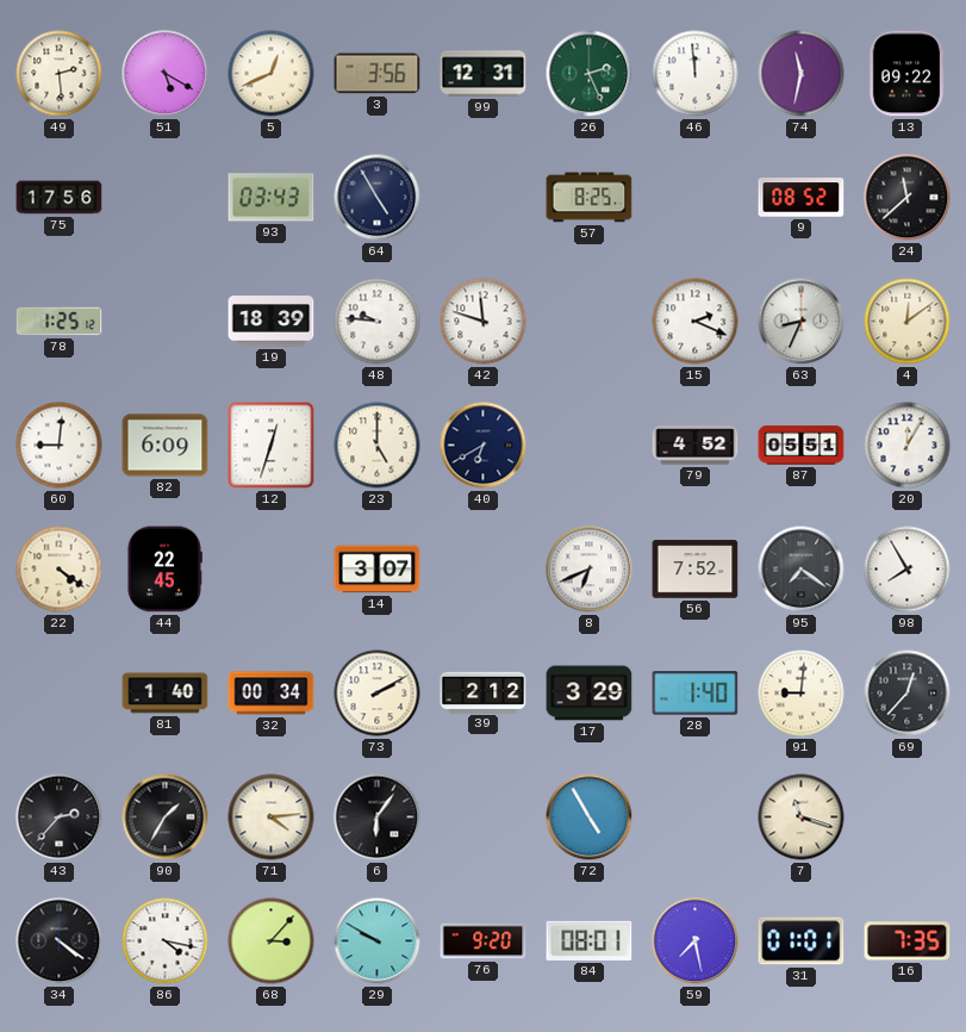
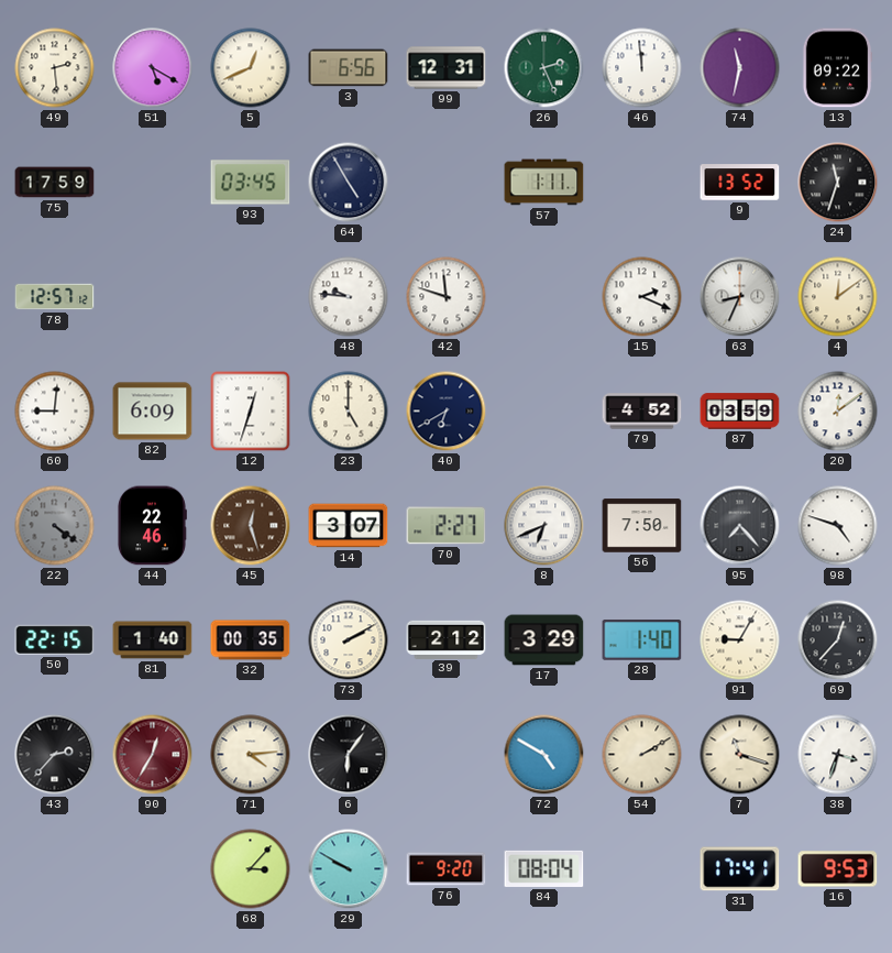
3: 3:56 -> 6:56 (349, 68)
75: 17:56 -> 17:59 (55, 183)
93: 03:43 -> 03:45 (251, 183)
57: 8:25 -> 1:11 (544, 183)
9: 08:52 -> 13:52 (740, 183)
24: 11:38 -> 11:33 (838, 183)
78: 1:25 -> 12:57 (55, 297)
19: 18:39 -> none (272, 322)
87: 05:51 -> 03:59 (740, 412)
20: 12:05 -> 12:09 (838, 412)
22 dial: cream -> grey (55, 526)
44: 22:45 -> 22:46 (152, 526)
45: none -> 12:27 (251, 526)
70: none -> 2:27 (447, 526)
56: 7:52 -> 7:50 (642, 526)
95: 7:21 -> 7:23 (740, 526)
98: 7:55 -> 4:48 (838, 526)
50: none -> 22:15 (55, 639)
32: 00:34 -> 00:35 (251, 640)
91: 9:01 -> 9:05 (740, 640)
90: 1:35 -> 12:35 (153, 755)
90 dial: black -> burgundy (153, 755)
72: 4:55 -> 4:50 (544, 755)
54: none -> 2:10 (642, 755)
38: none -> 3:33 (838, 755)
34: 4:21 -> none (60, 941)
86: 4:17 -> none (166, 941)
84: 08:01 -> 08:04 (544, 868)
59: 7:28 -> none (696, 941)
31: 01:01 -> 17:41 (740, 869)
16: 7:35 -> 9:53 (838, 869)
